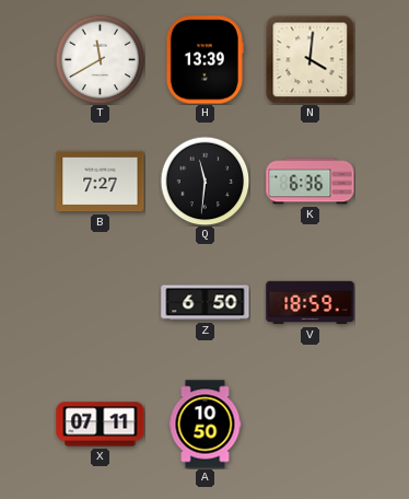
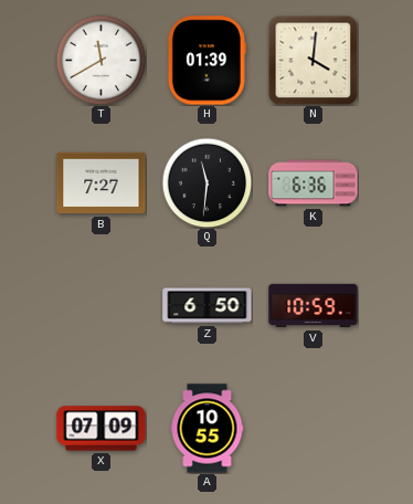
H: 13:39 -> 01:39 (206, 61)
V: 18:59 -> 10:59 (314, 306)
X: 07:11 -> 07:09 (102, 429)
A: 10:50 -> 10:55 (208, 429)
